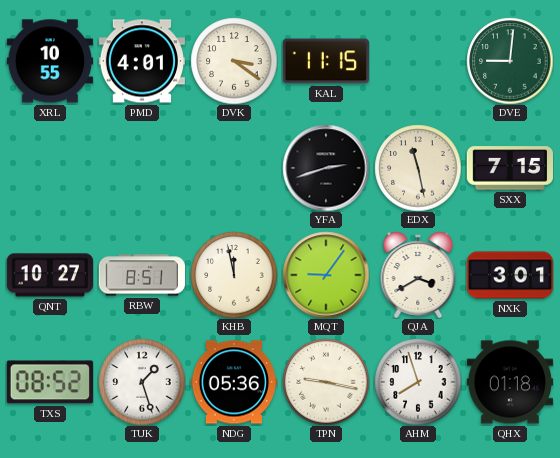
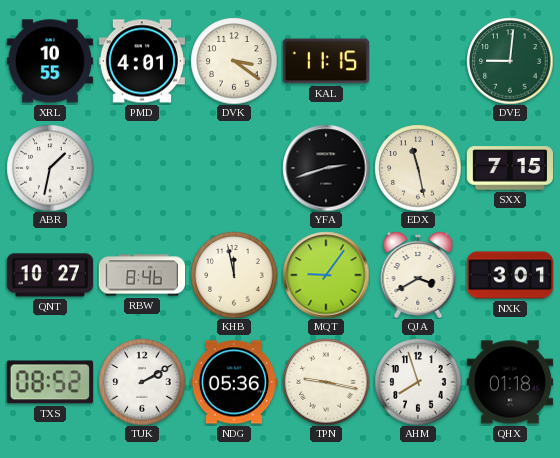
ABR: none -> 1:32 (50, 168)
RBW: 8:51 -> 8:46 (141, 275)
TUK: 1:27 -> 2:10 (142, 382)
